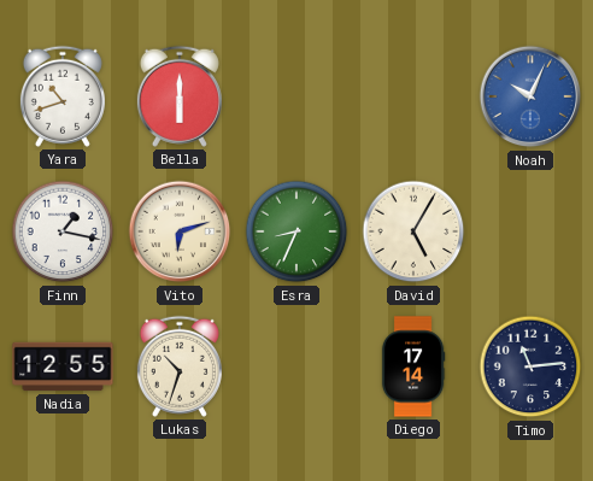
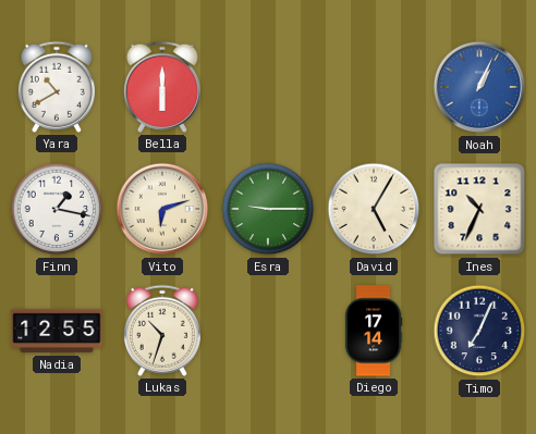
Yara: 10:42 -> 10:40 (57, 87)
Noah: 10:04 -> 1:04 (479, 87)
Esra: 8:34 -> 9:15 (268, 209)
Ines: none -> 10:34 (479, 209)
Timo: 11:14 -> 7:04 (479, 331)
